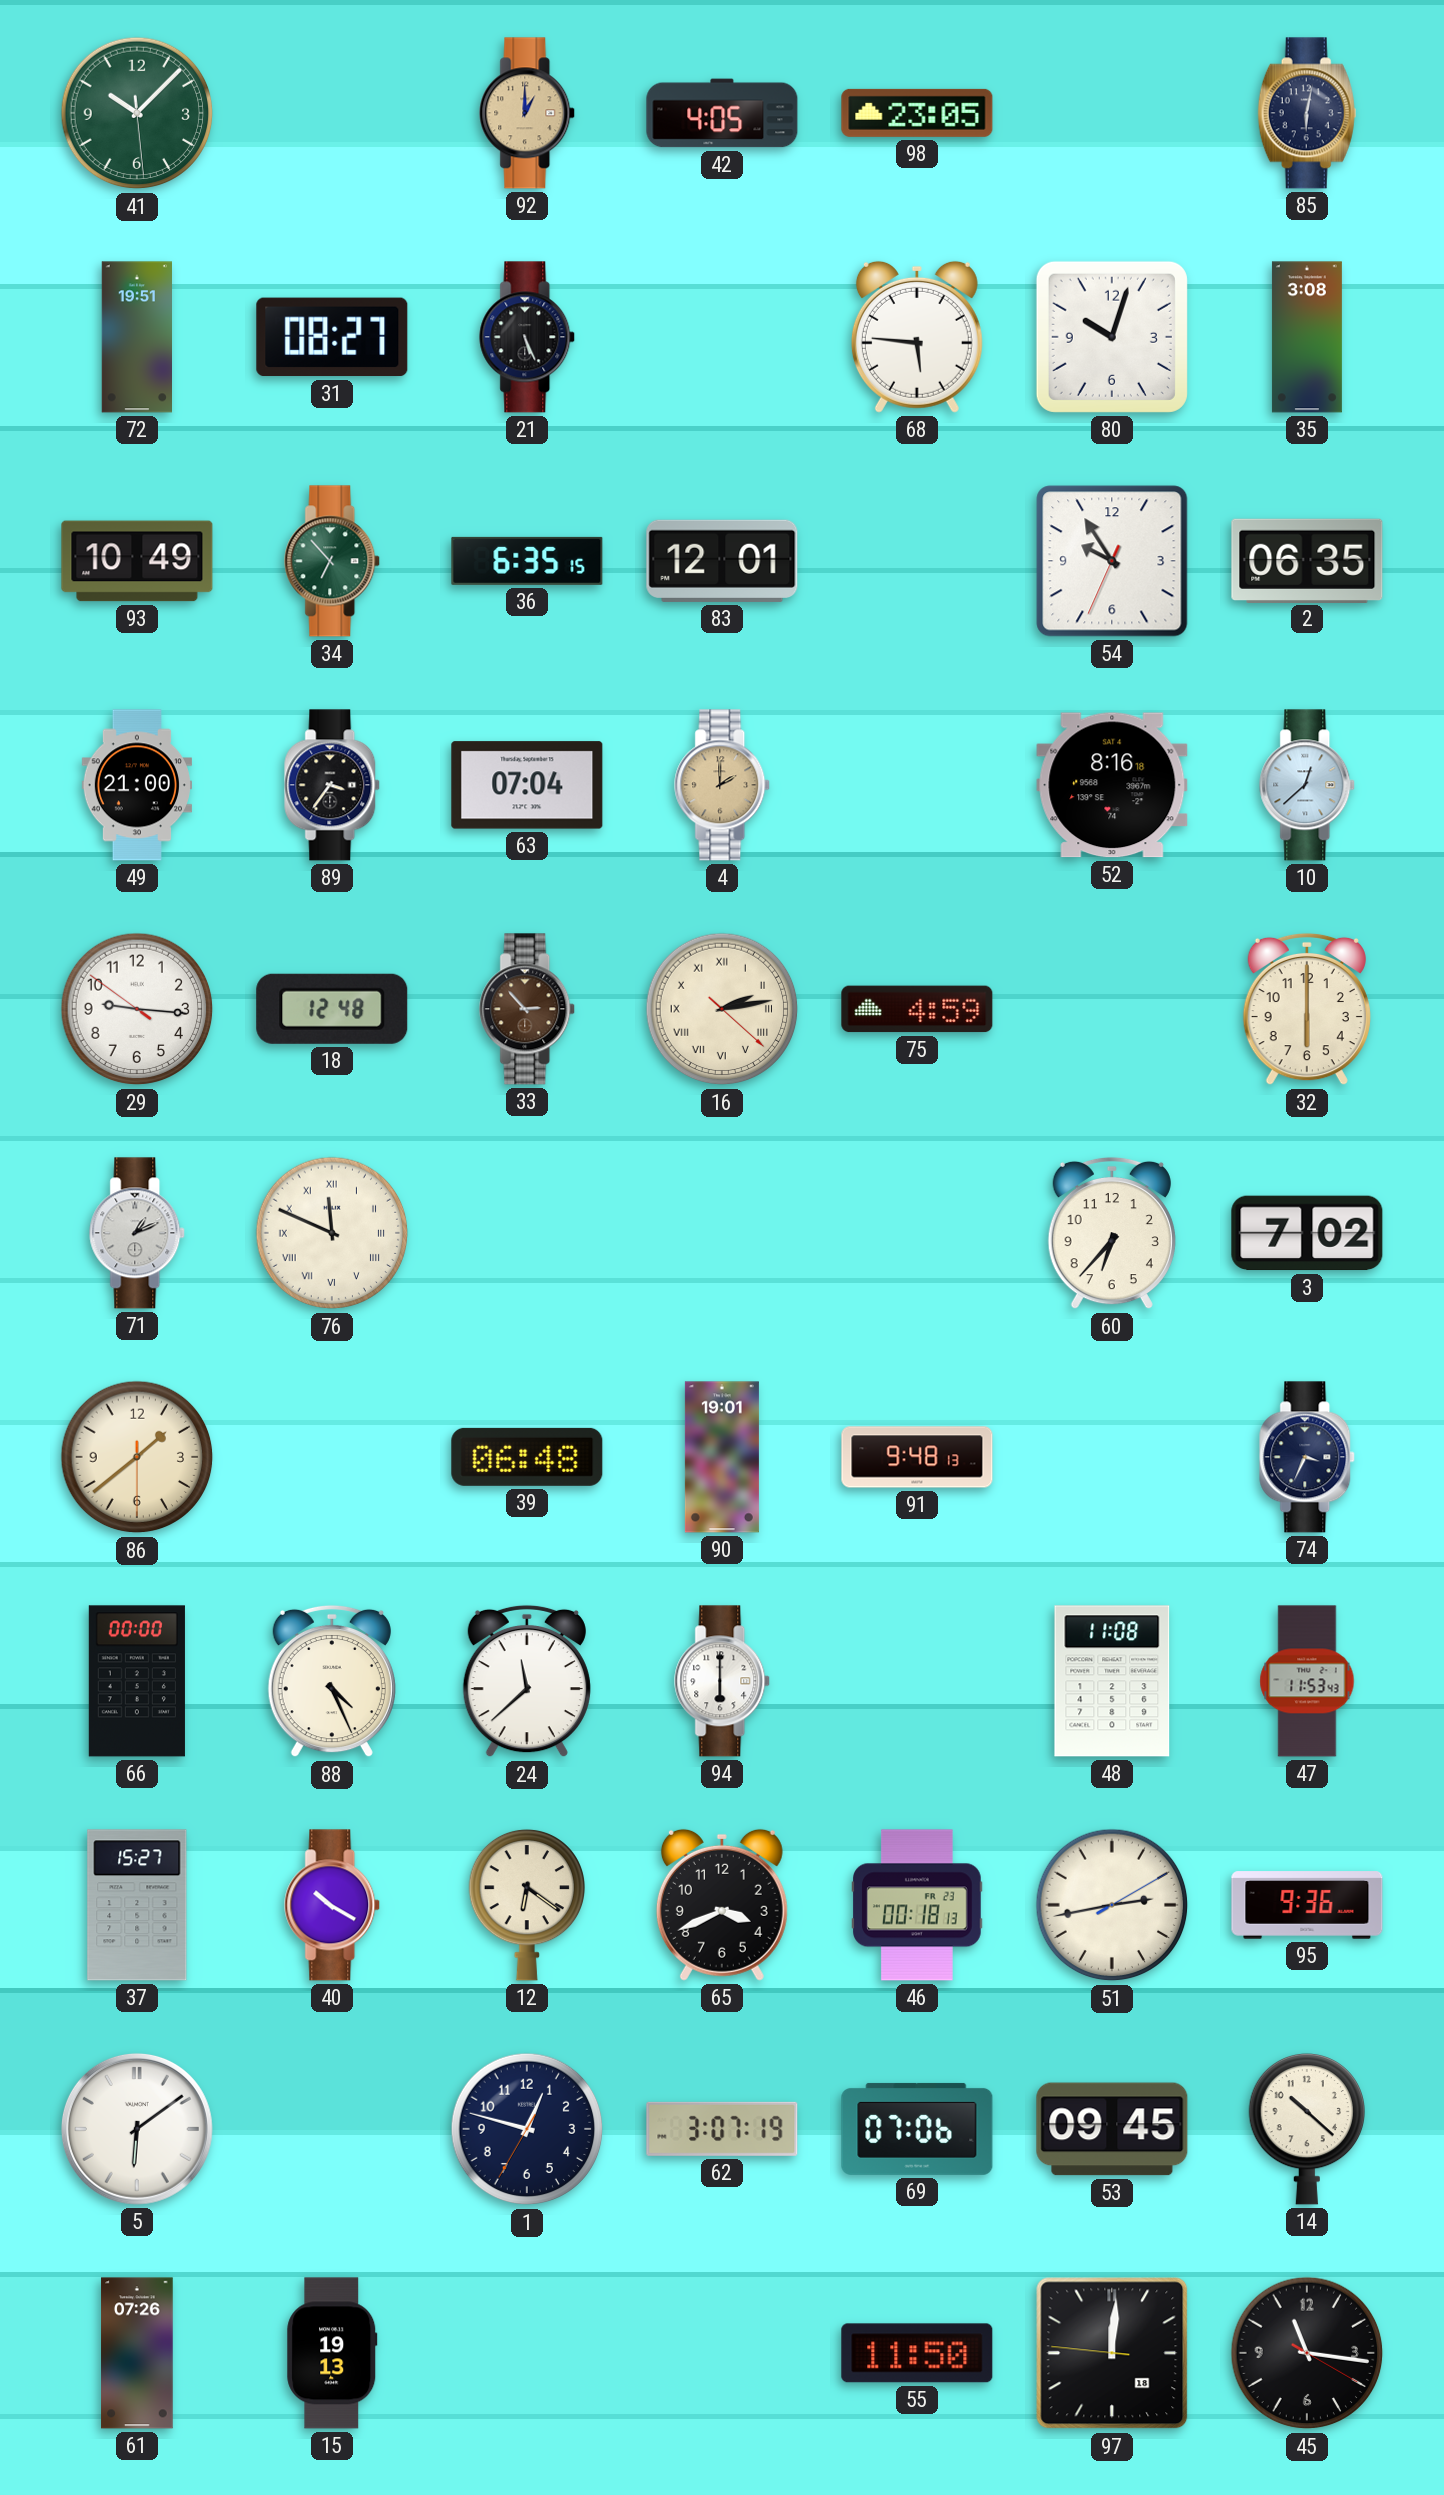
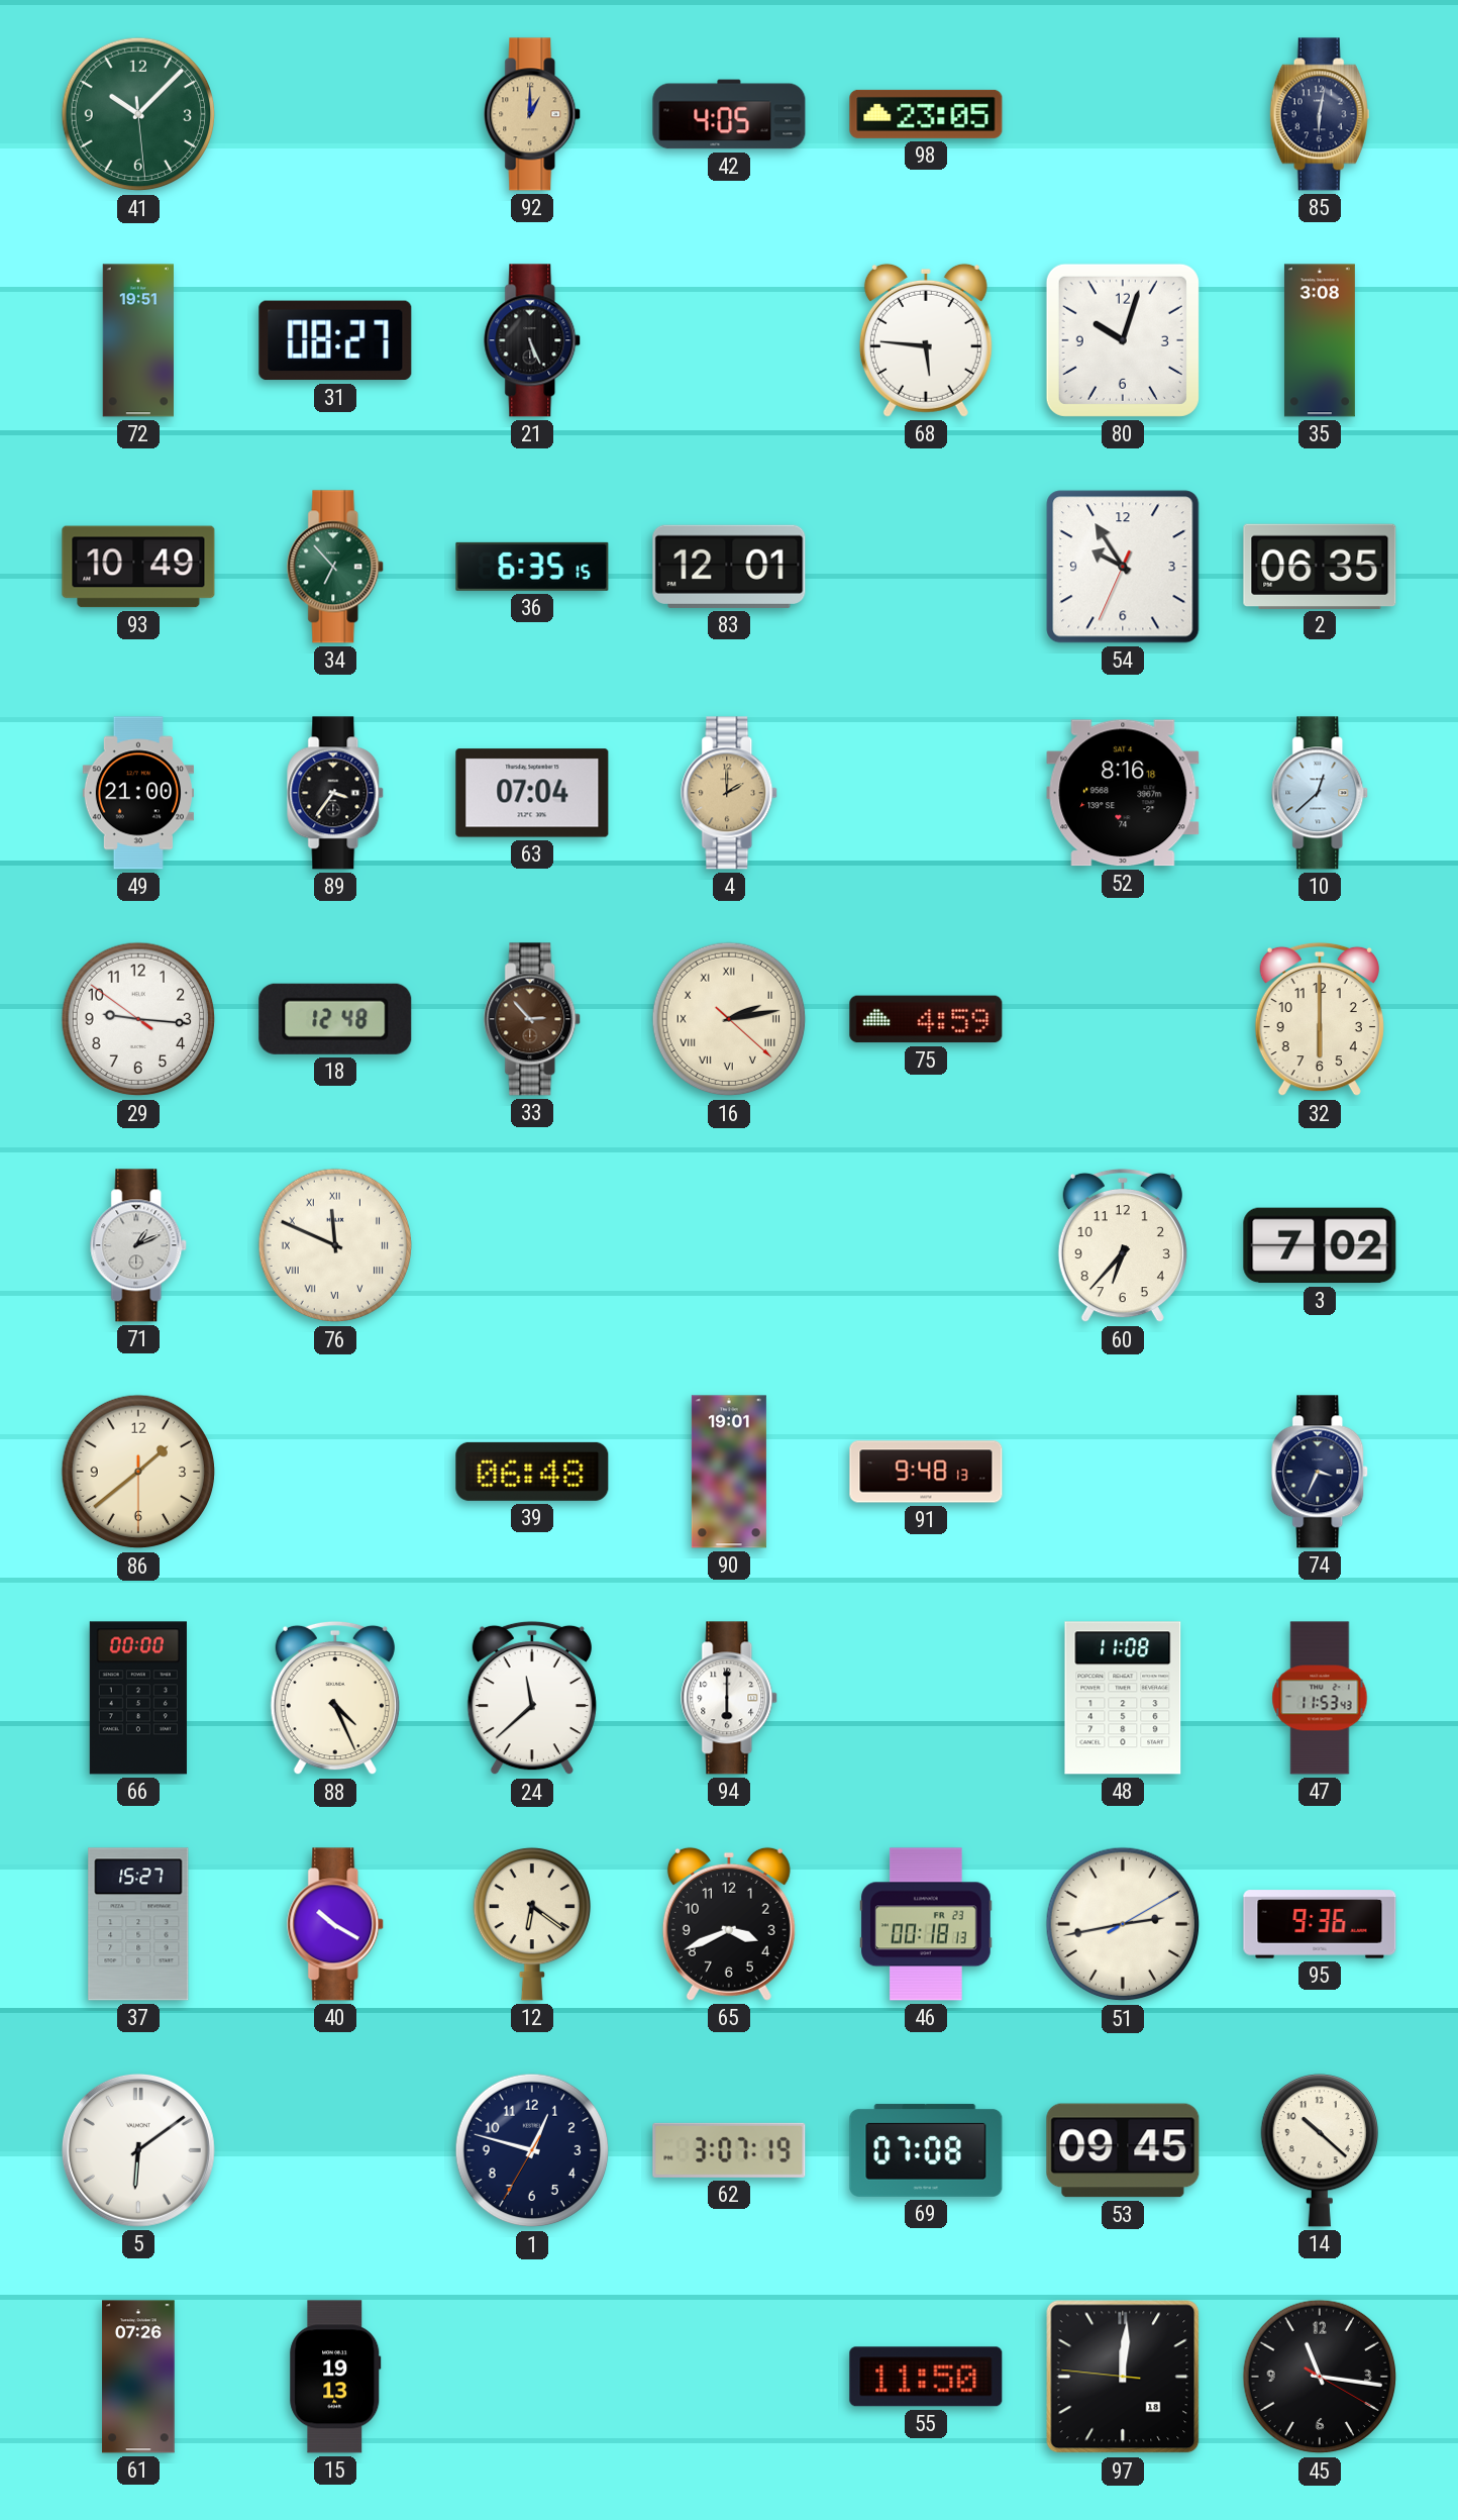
69: 07:06 -> 07:08 (926, 2150)
